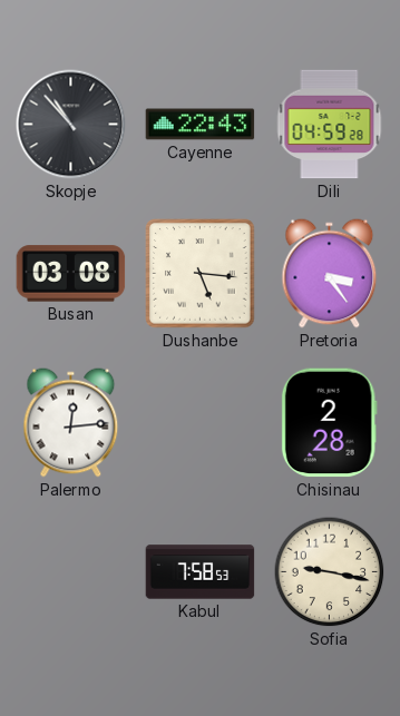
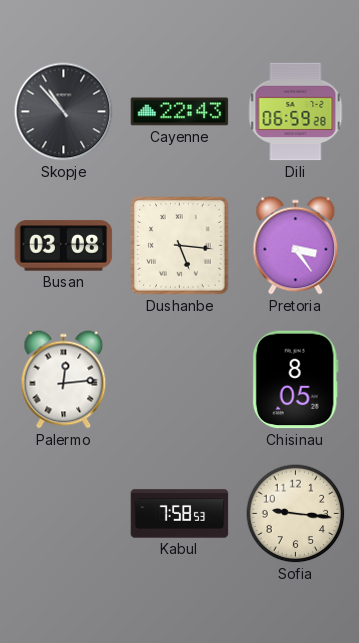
Dili: 04:59 -> 06:59 (296, 112)
Chisinau: 2:28 -> 8:05 (295, 380)
Sofia: 9:17 -> 9:16 (296, 514)
